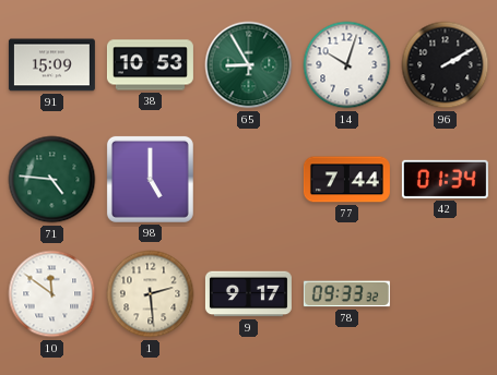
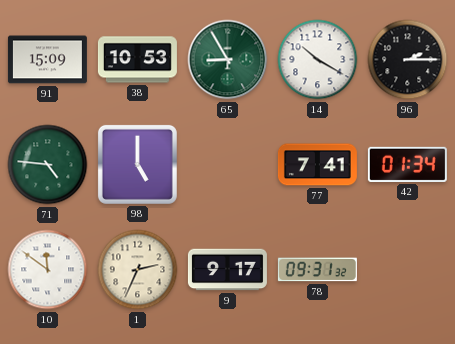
14: 10:03 -> 10:20 (318, 60)
96: 2:10 -> 2:15 (408, 60)
77: 7:44 -> 7:41 (317, 165)
1: 2:29 -> 2:34 (138, 270)
78: 09:33 -> 09:31 (317, 270)
